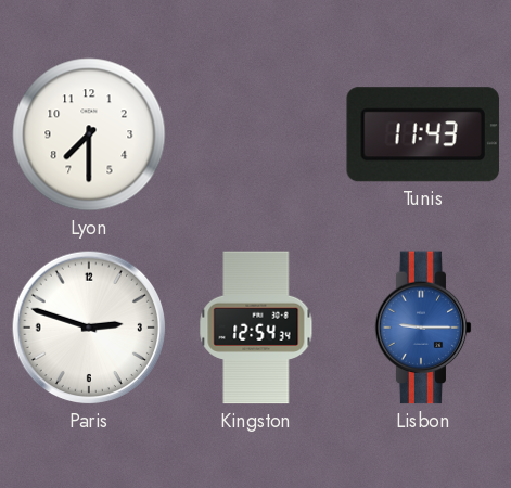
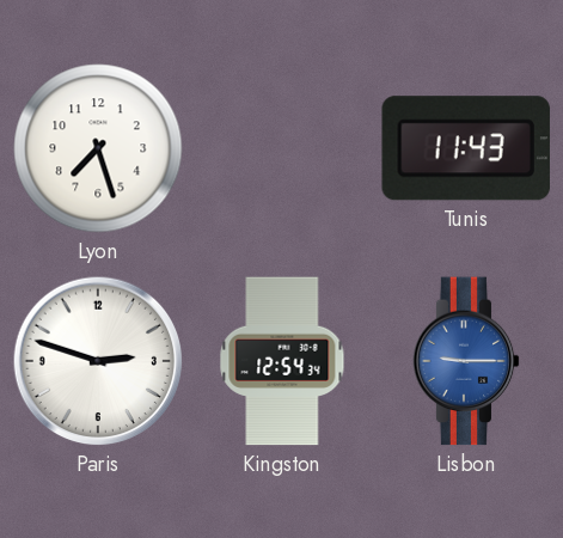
Lyon: 7:30 -> 7:27 (98, 148)
